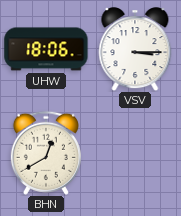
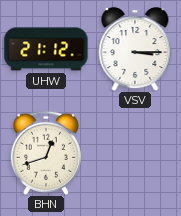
UHW: 18:06 -> 21:12 (46, 49)
BHN: 12:40 -> 12:42 (46, 153)
